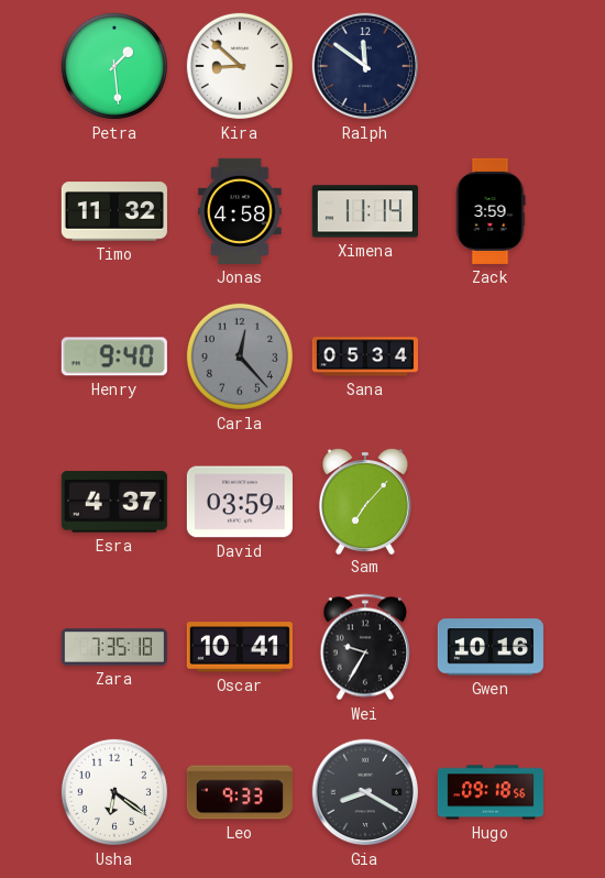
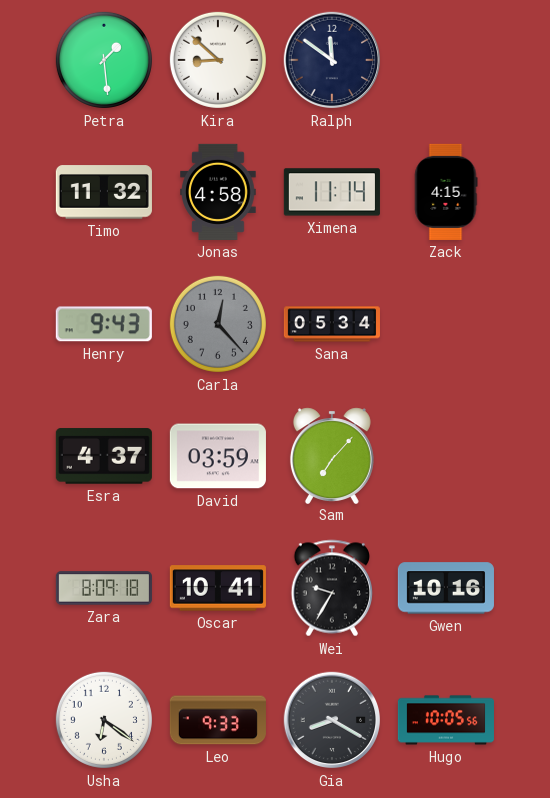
Zack: 3:59 -> 4:15 (446, 192)
Henry: 9:40 -> 9:43 (104, 324)
Zara: 7:35 -> 8:09 (104, 588)
Hugo: 09:18 -> 10:05 (446, 720)
